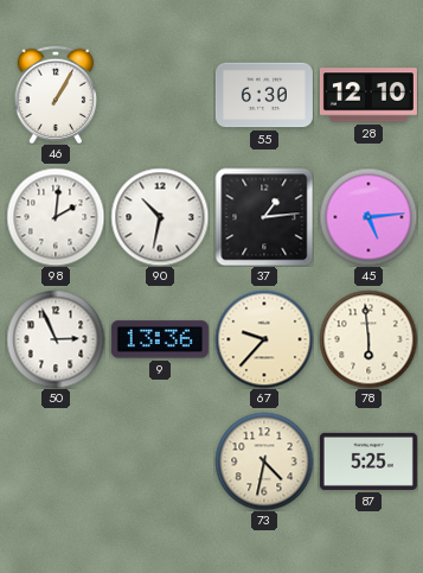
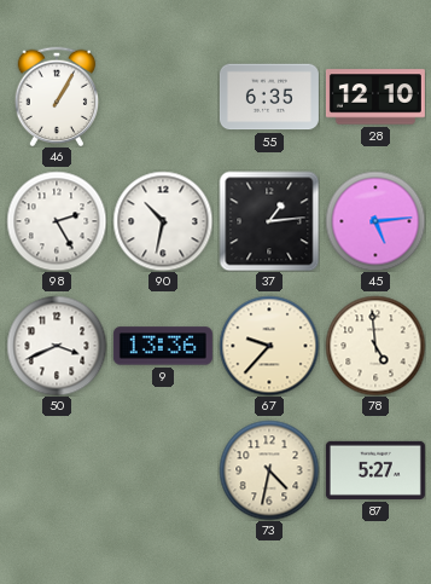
55: 6:30 -> 6:35 (269, 97)
98: 2:01 -> 2:25 (57, 221)
50: 2:56 -> 3:41 (57, 346)
78: 5:59 -> 4:59 (375, 346)
87: 5:25 -> 5:27 (375, 470)
